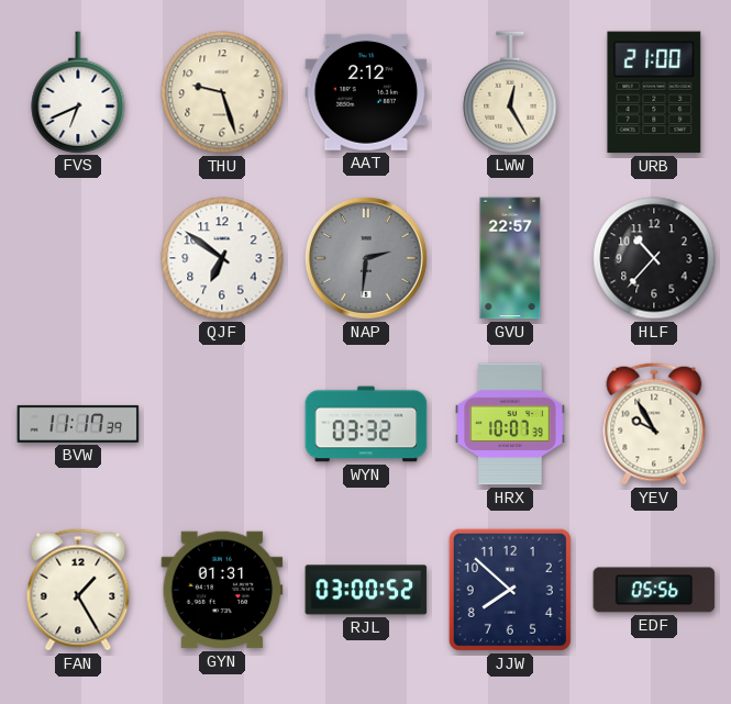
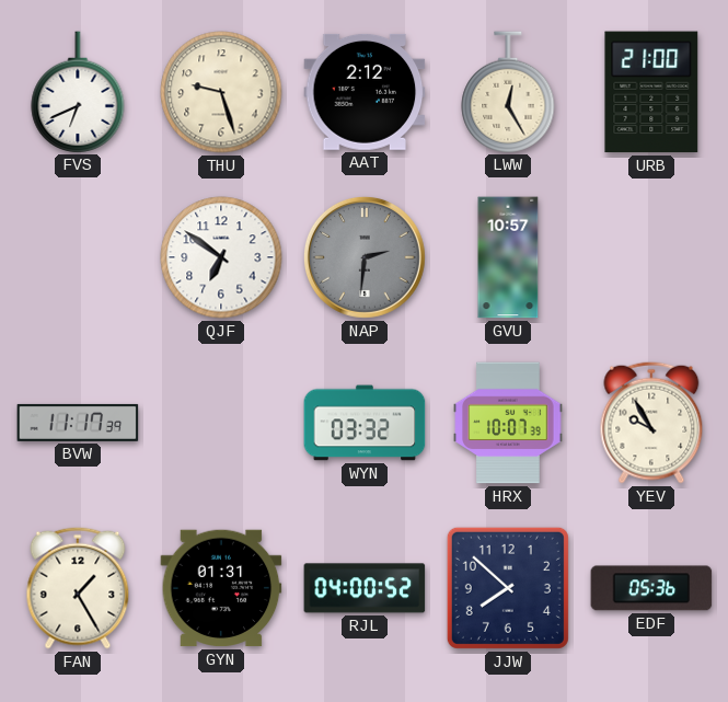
GVU: 22:57 -> 10:57 (508, 257)
HLF: 10:37 -> none (654, 258)
RJL: 03:00 -> 04:00 (365, 588)
EDF: 05:56 -> 05:36 (651, 588)
